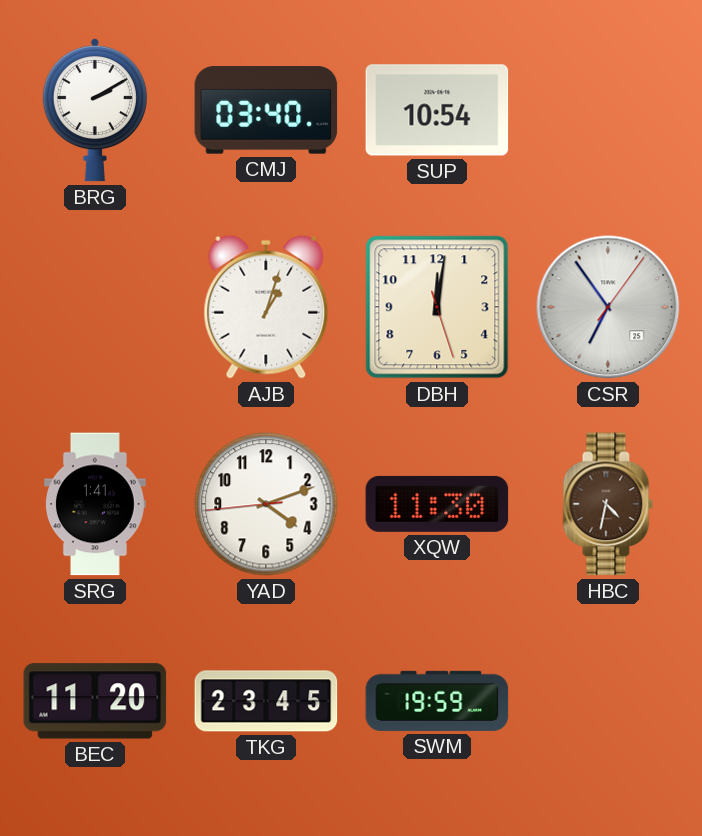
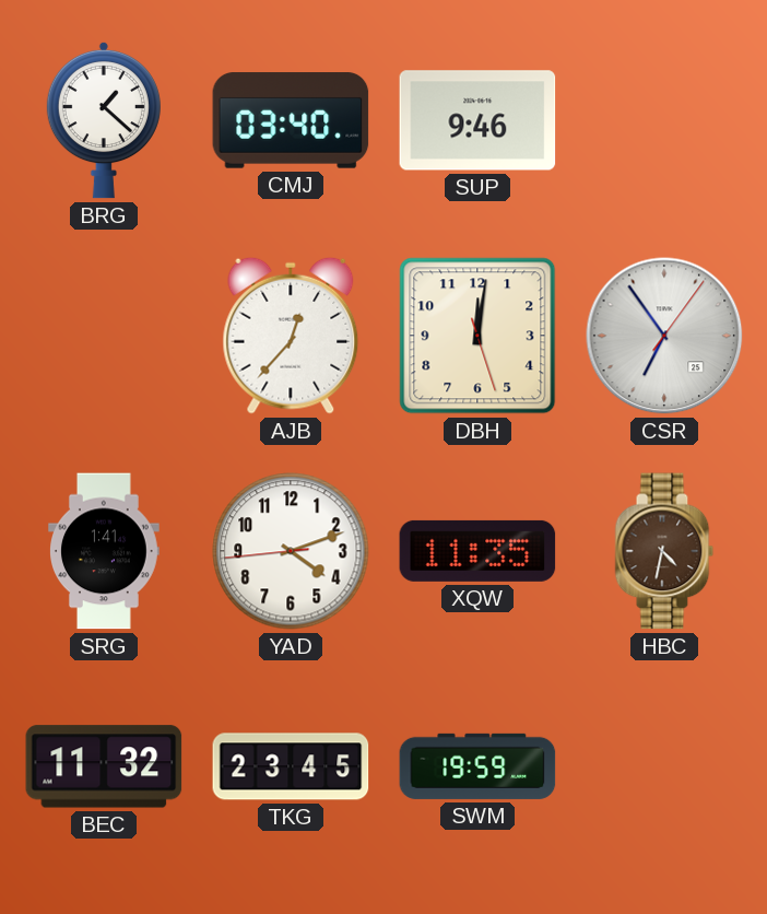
BRG: 2:10 -> 1:22 (104, 120)
SUP: 10:54 -> 9:46 (477, 120)
AJB: 1:03 -> 12:37 (291, 336)
XQW: 11:30 -> 11:35 (477, 551)
BEC: 11:20 -> 11:32 (104, 766)
